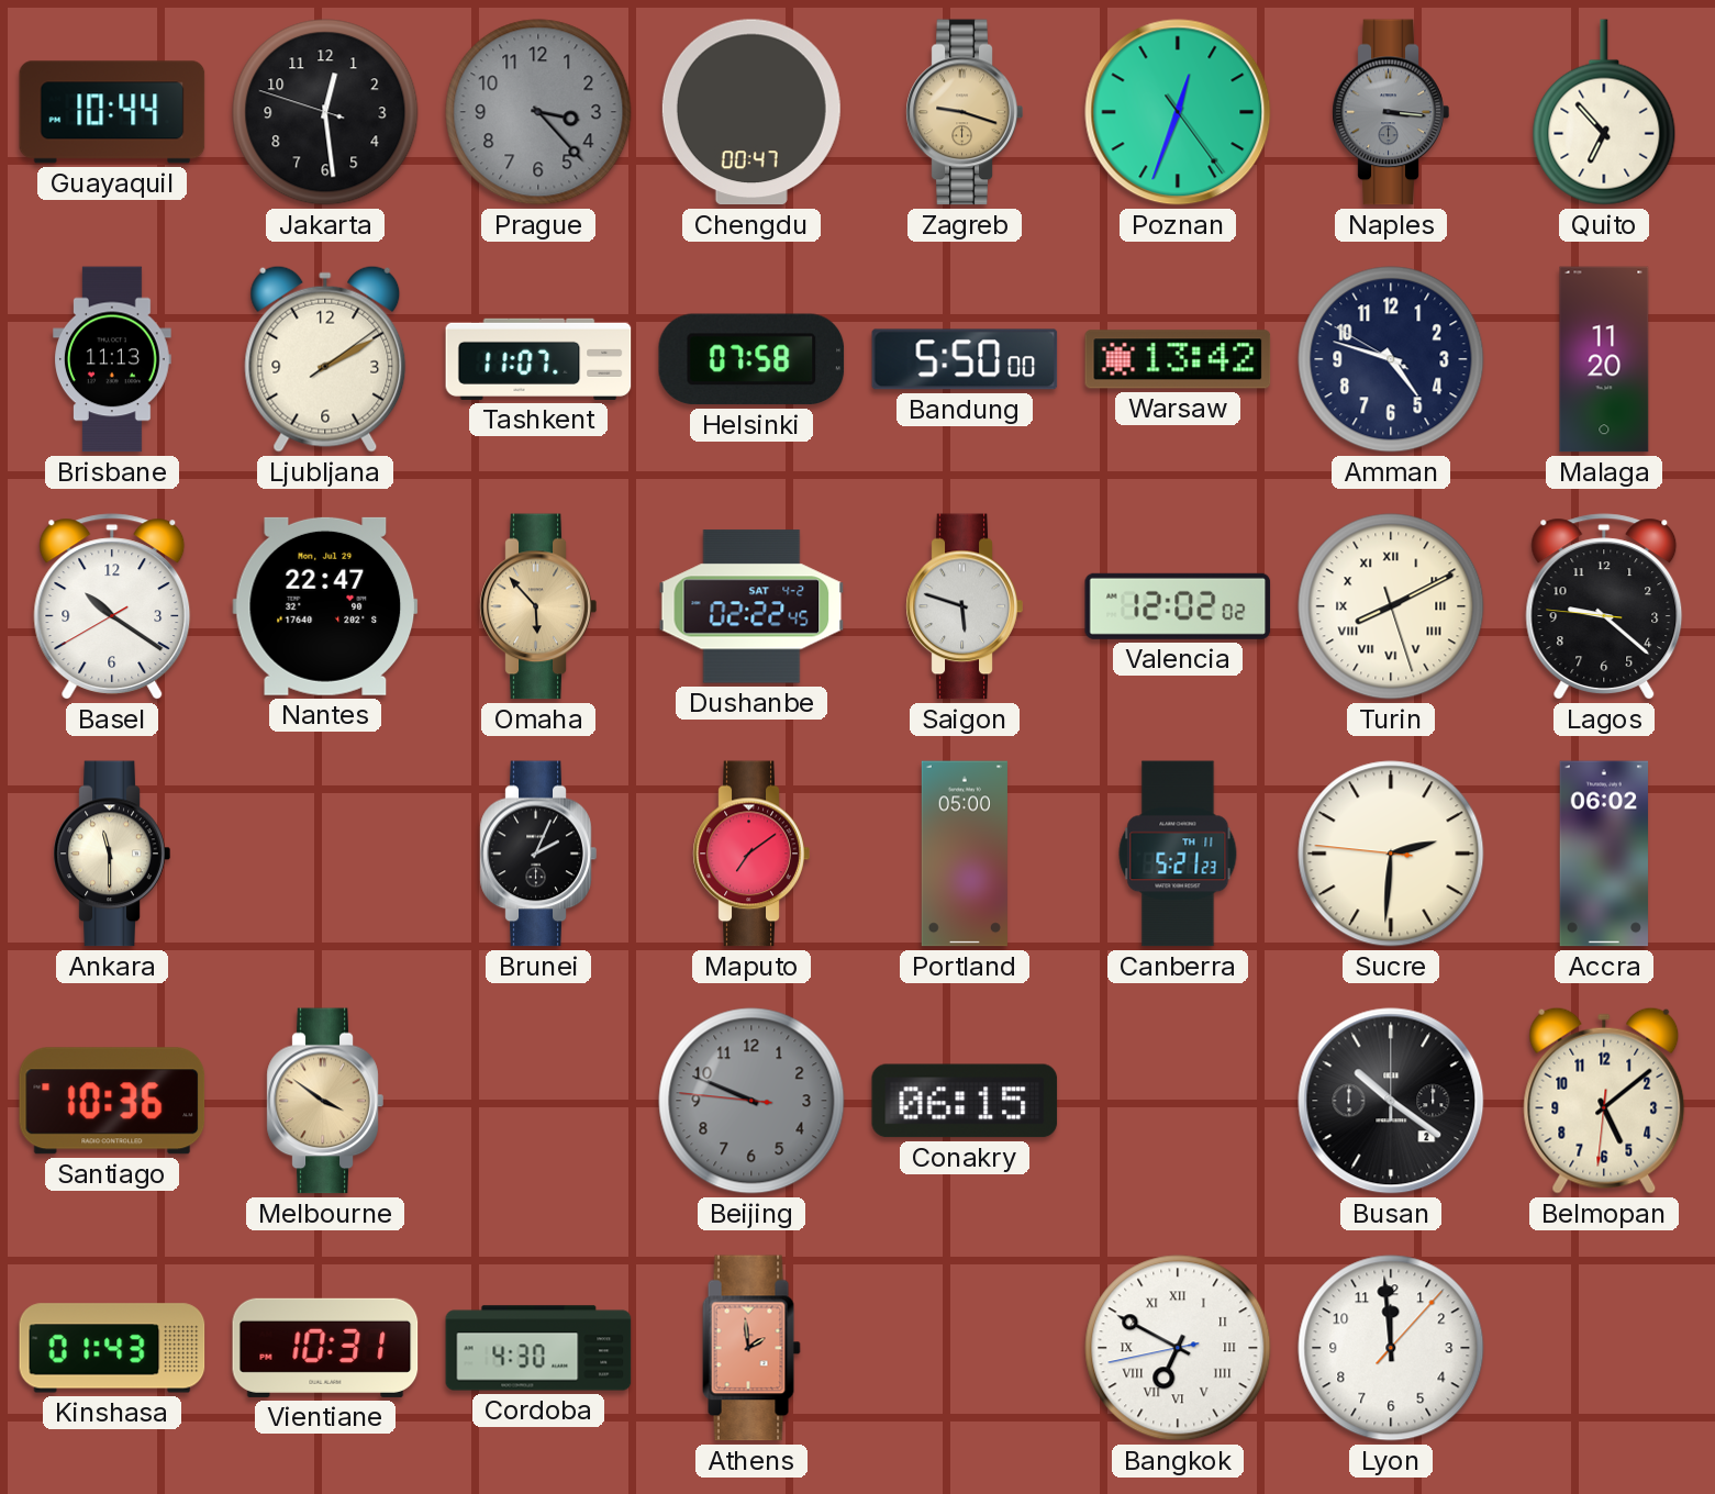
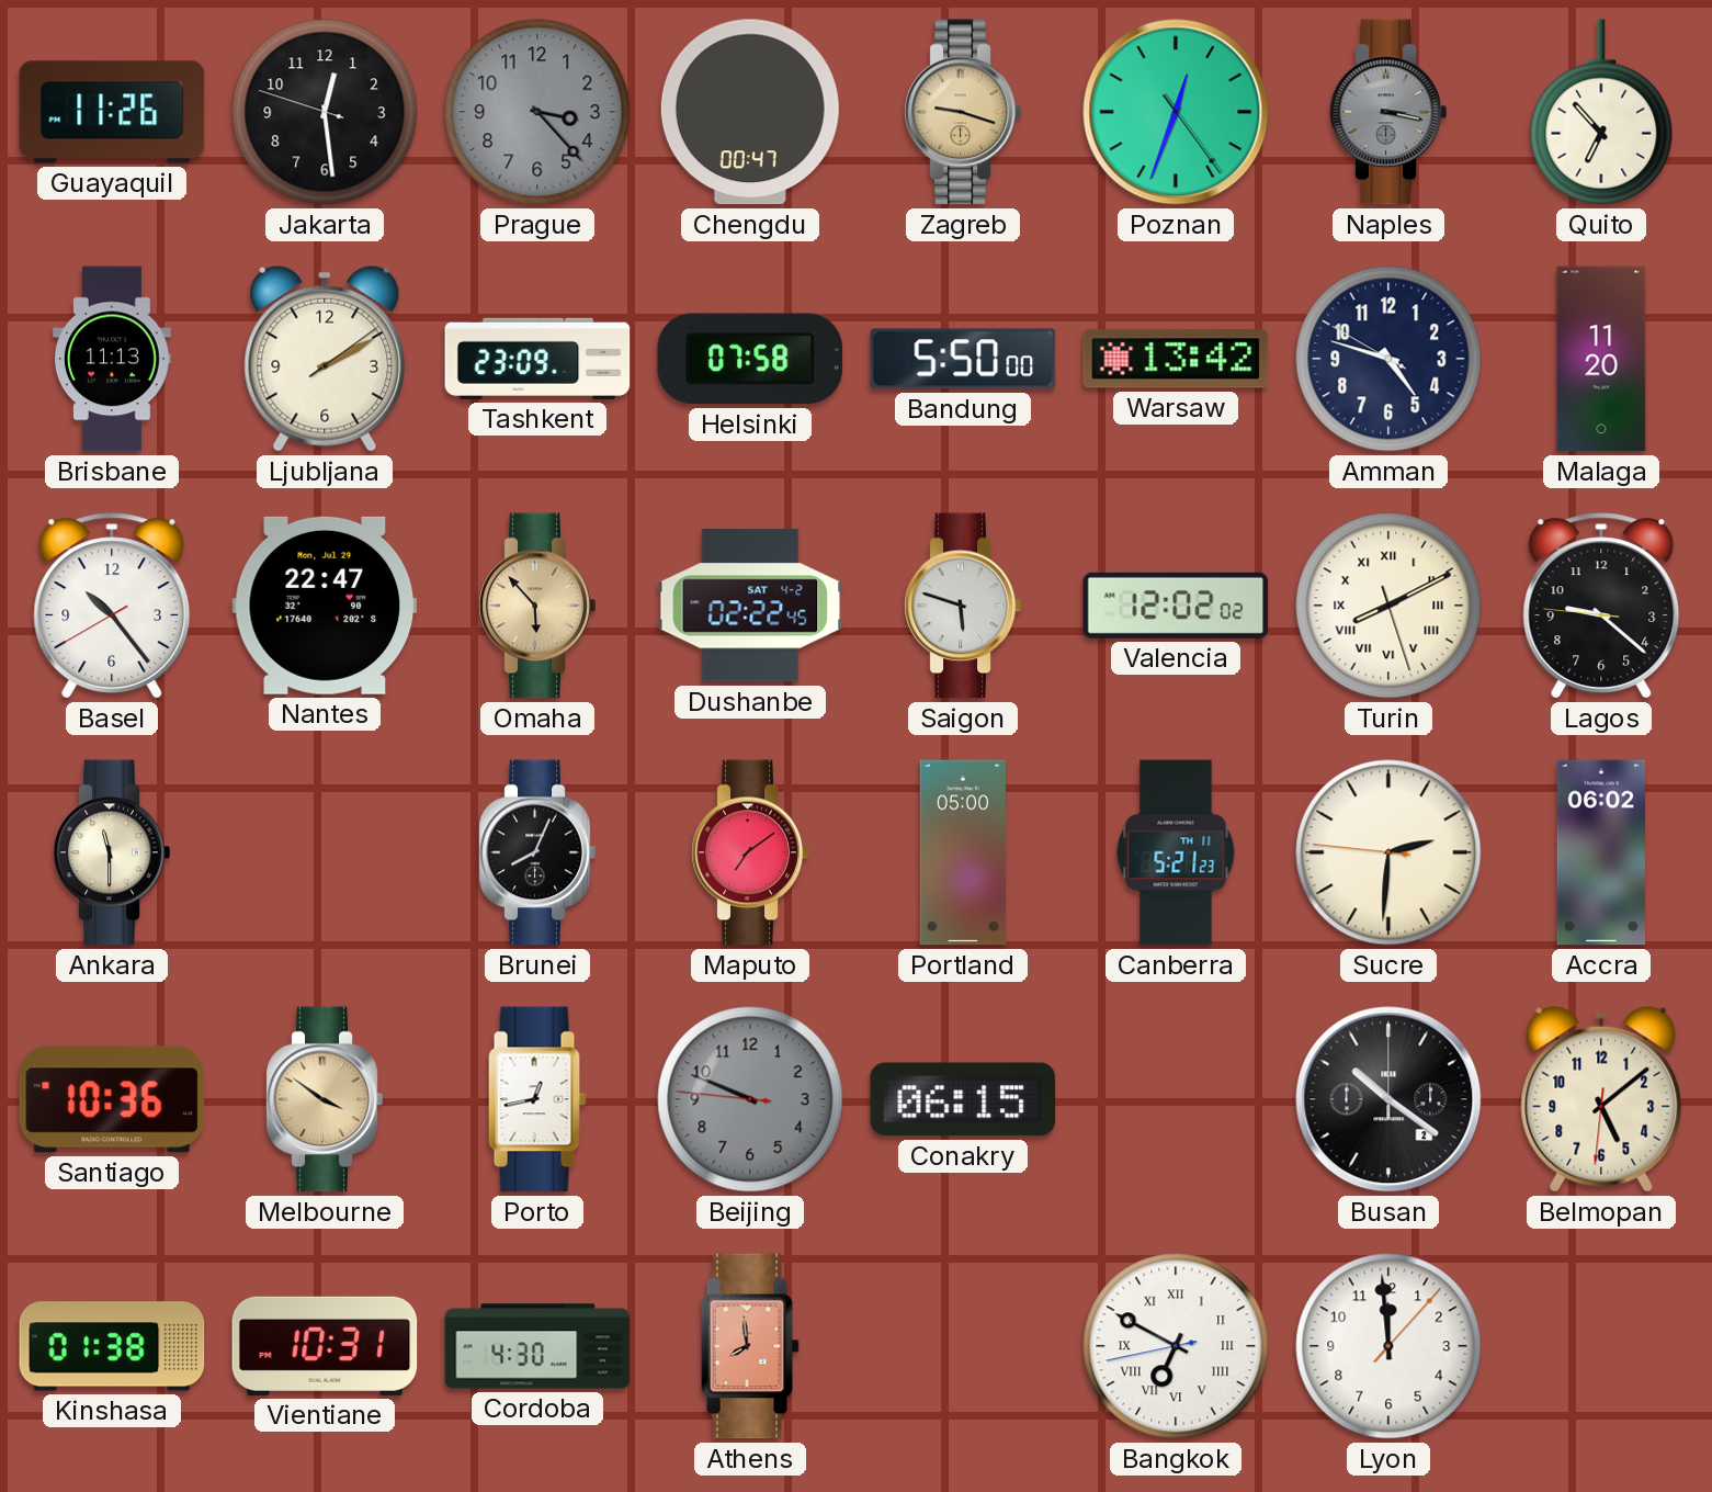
Guayaquil: 10:44 -> 11:26 (112, 112)
Naples: 3:16 -> 3:17 (1388, 112)
Tashkent: 11:07 -> 23:09 (537, 359)
Basel: 10:20 -> 10:23 (112, 606)
Brunei: 2:04 -> 8:04 (537, 852)
Porto: none -> 12:43 (537, 1099)
Kinshasa: 01:43 -> 01:38 (112, 1346)
Athens: 1:59 -> 7:59 (750, 1346)
